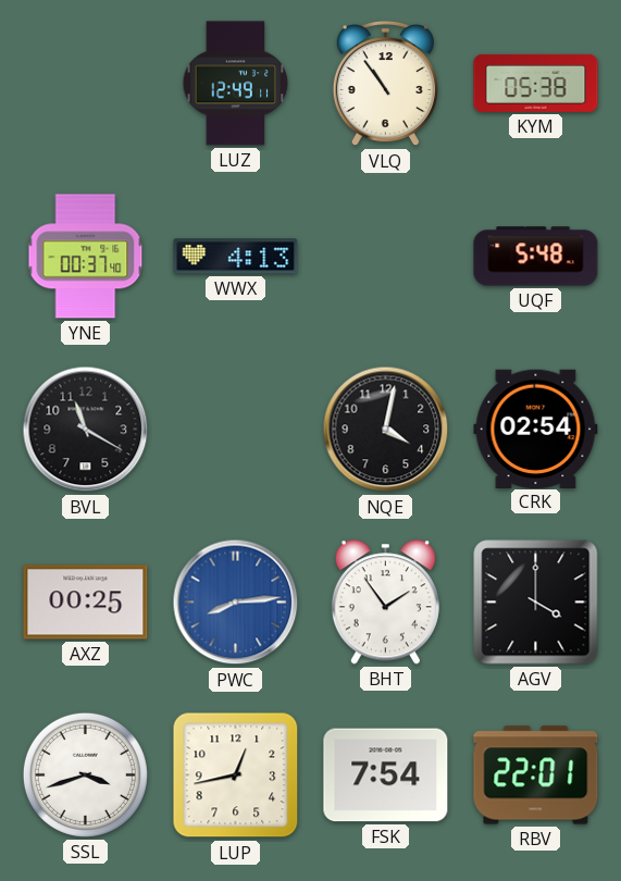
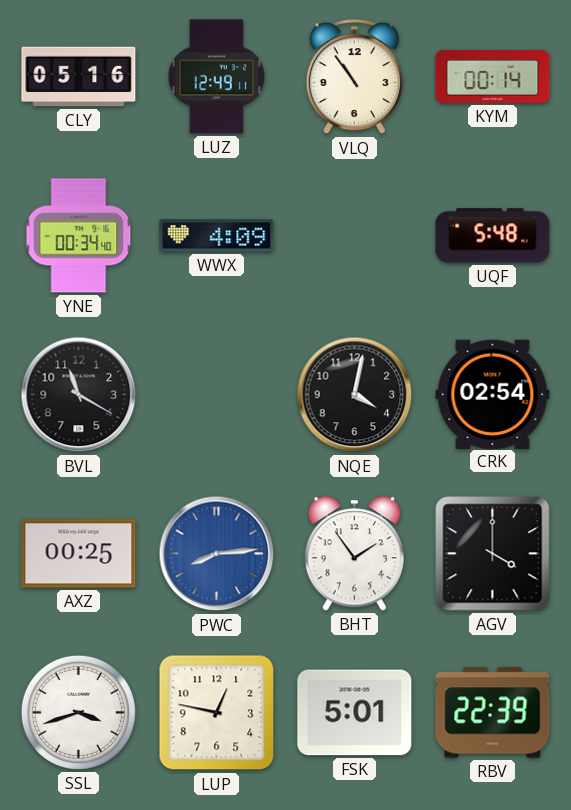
CLY: none -> 05:16 (79, 77)
KYM: 05:38 -> 00:14 (493, 76)
YNE: 00:37 -> 00:34 (79, 236)
WWX: 4:13 -> 4:09 (217, 236)
LUP: 12:43 -> 12:47 (217, 713)
FSK: 7:54 -> 5:01 (355, 713)
RBV: 22:01 -> 22:39 (493, 713)
